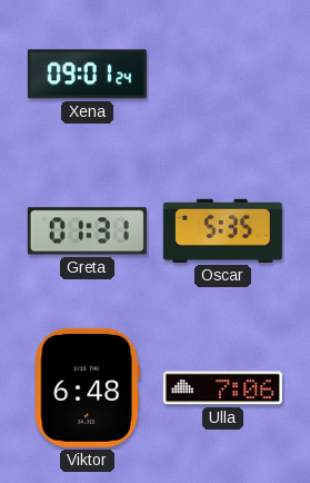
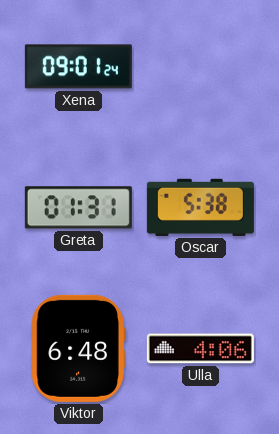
Oscar: 5:35 -> 5:38 (200, 207)
Ulla: 7:06 -> 4:06 (200, 349)
